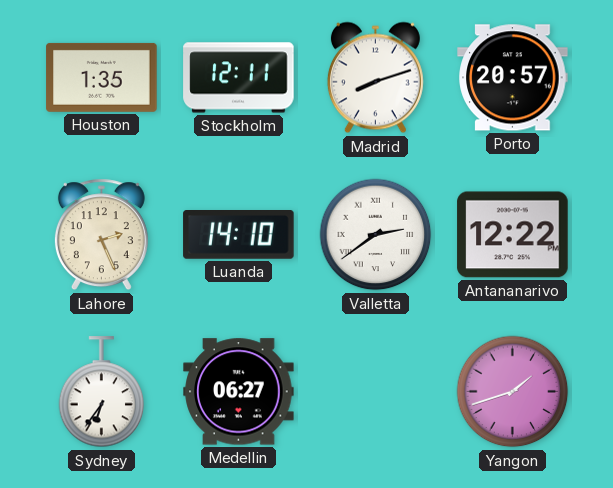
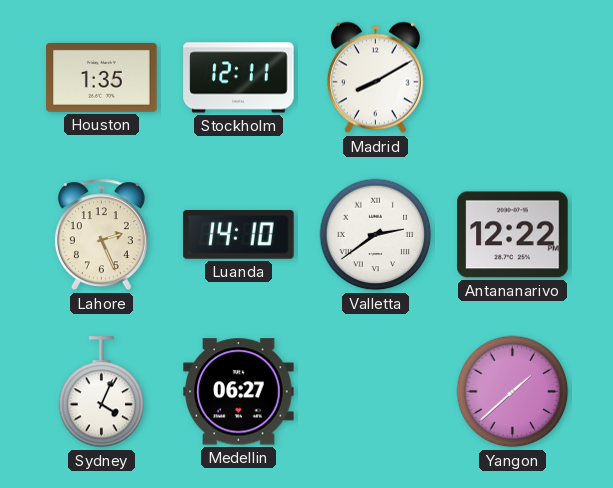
Madrid: 8:12 -> 8:10 (375, 78)
Porto: 20:57 -> none (513, 78)
Sydney: 6:36 -> 4:04 (102, 392)
Yangon: 1:42 -> 1:38 (513, 392)
